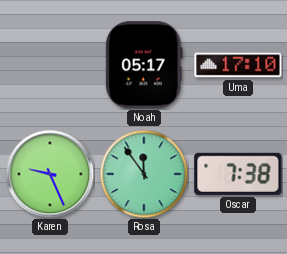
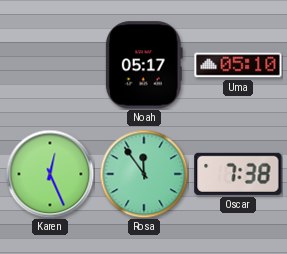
Uma: 17:10 -> 05:10 (238, 65)
Karen: 9:26 -> 12:26 (50, 174)
